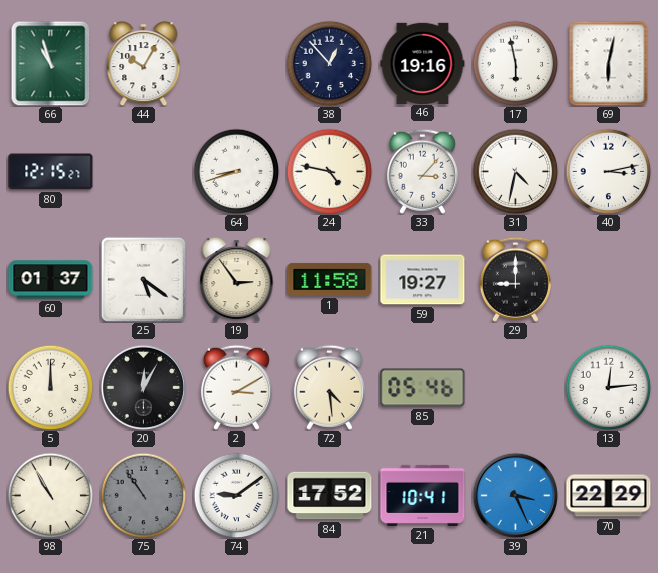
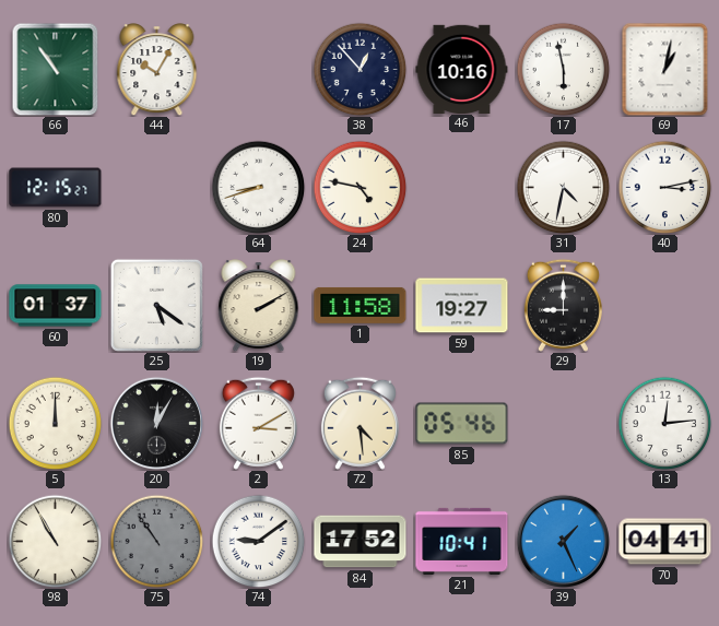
66: 10:57 -> 10:54 (56, 69)
46: 19:16 -> 10:16 (462, 69)
69: 6:02 -> 1:02 (665, 69)
33: 3:07 -> none (422, 171)
19: 2:54 -> 2:10 (259, 306)
39: 3:26 -> 1:26 (563, 541)
70: 22:29 -> 04:41 (665, 542)
